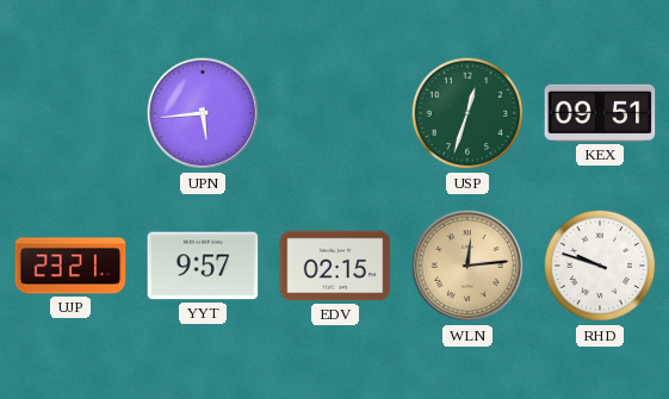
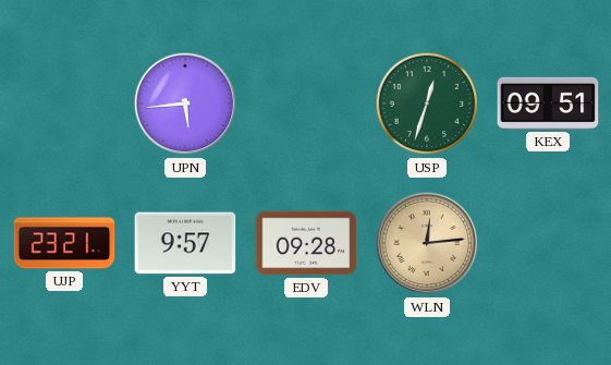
EDV: 02:15 -> 09:28 (306, 243)
RHD: 9:48 -> none (600, 266)
